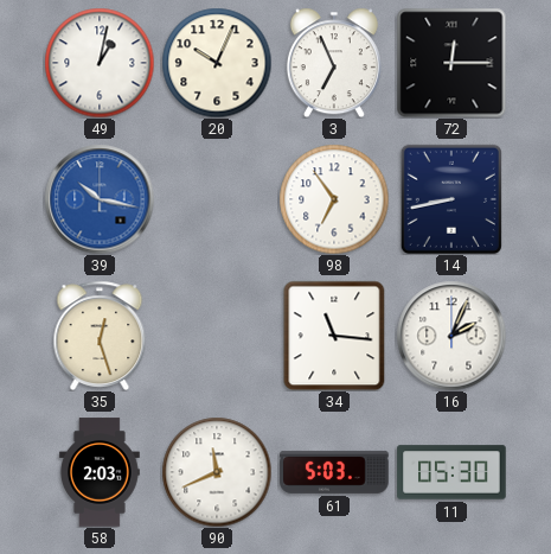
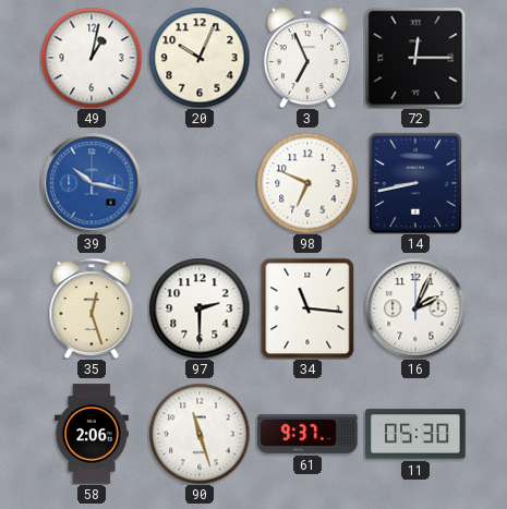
98: 6:54 -> 6:49 (307, 183)
97: none -> 2:30 (200, 308)
58: 2:03 -> 2:06 (92, 434)
90: 11:41 -> 11:27 (200, 434)
61: 5:03 -> 9:37 (307, 434)
